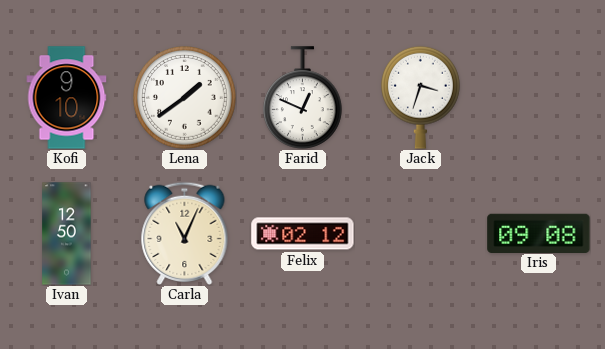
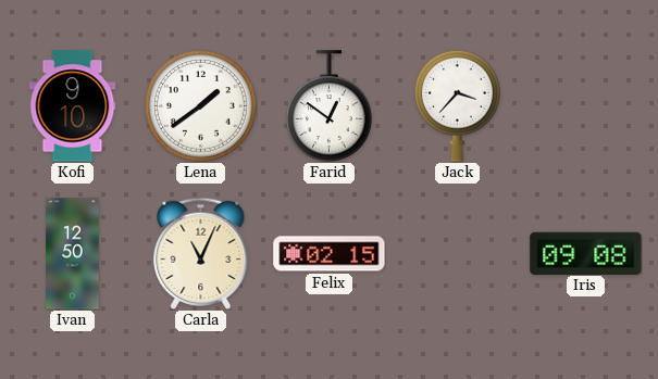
Farid: 12:49 -> 12:51 (330, 106)
Jack: 3:33 -> 3:37 (458, 105)
Felix: 02:12 -> 02:15 (330, 254)
